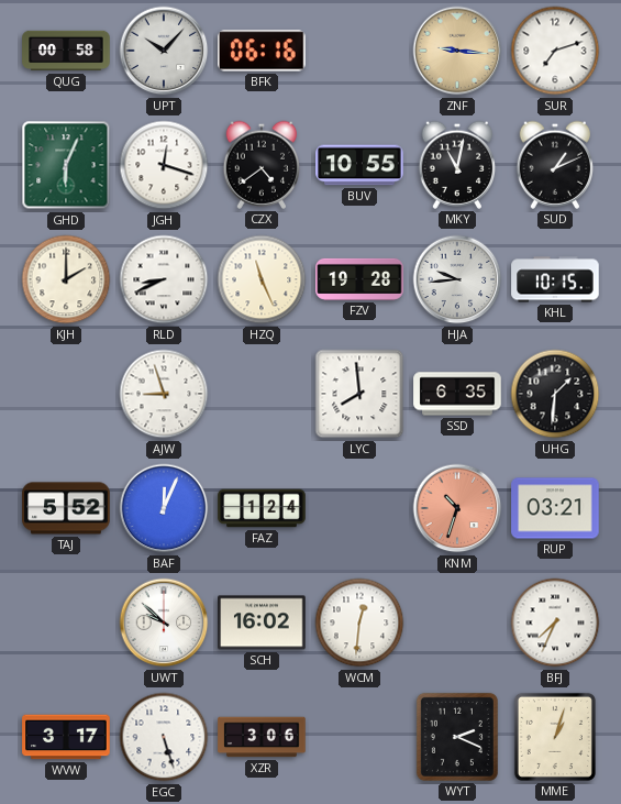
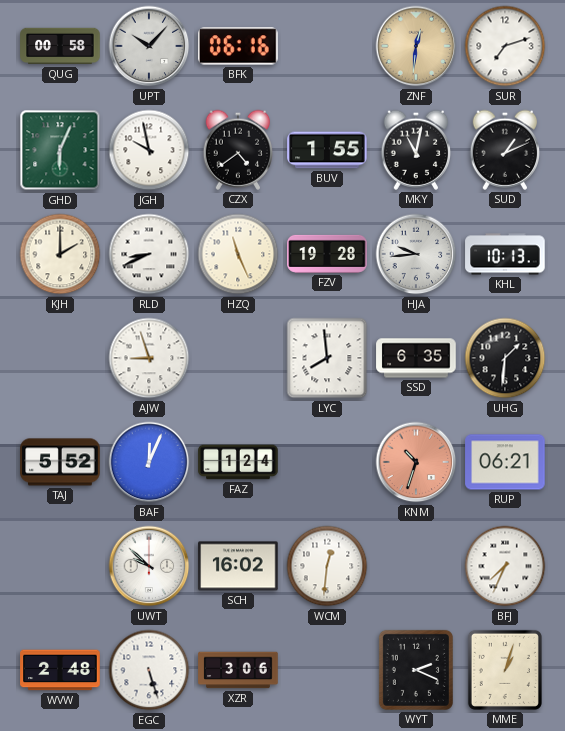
ZNF: 9:16 -> 12:31 (416, 46)
JGH: 12:18 -> 9:58 (149, 150)
BUV: 10:55 -> 1:55 (327, 150)
KHL: 10:15 -> 10:13 (505, 254)
RUP: 03:21 -> 06:21 (505, 462)
WVW: 3:17 -> 2:48 (60, 670)
